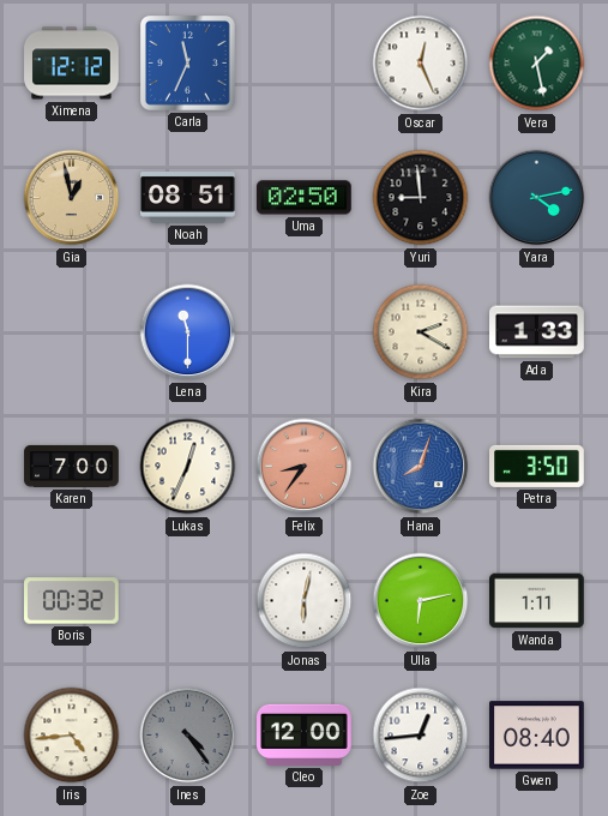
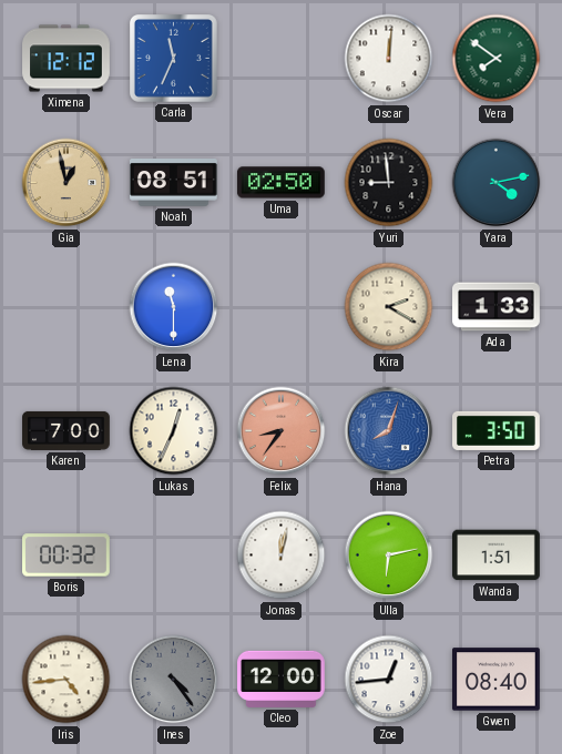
Oscar: 12:26 -> 12:01 (389, 59)
Vera: 1:28 -> 7:51 (497, 59)
Jonas: 6:02 -> 12:02 (282, 556)
Wanda: 1:11 -> 1:51 (497, 556)
